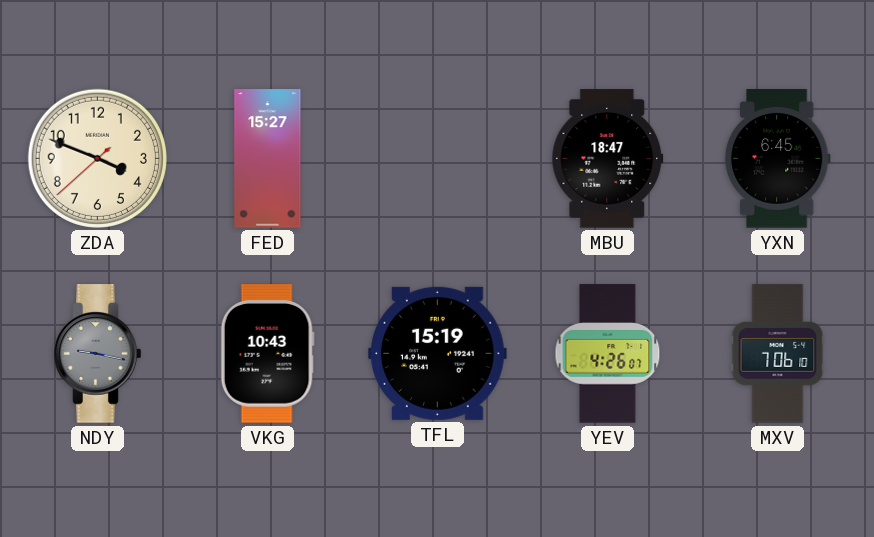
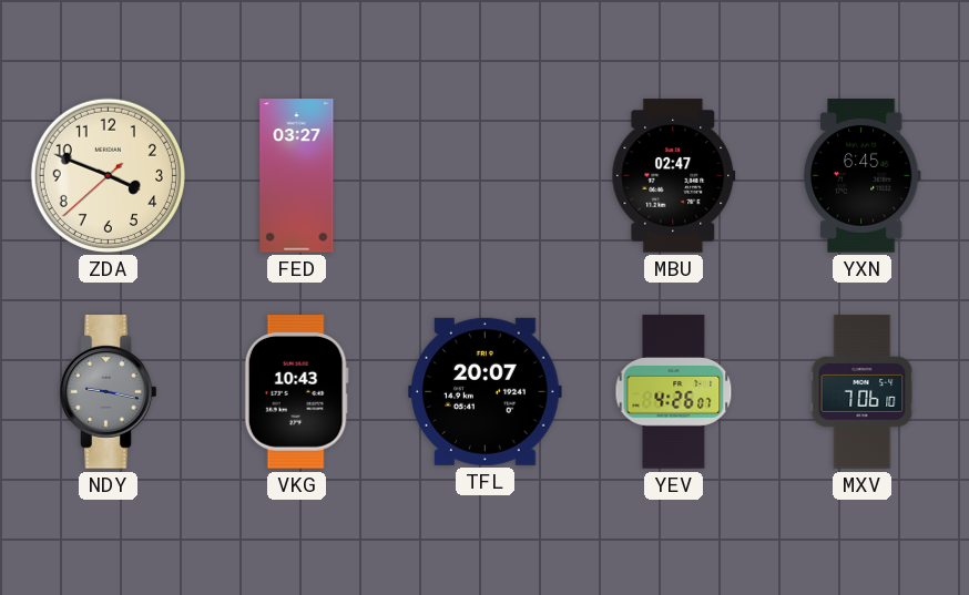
FED: 15:27 -> 03:27 (297, 176)
MBU: 18:47 -> 02:47 (674, 176)
TFL: 15:19 -> 20:07 (486, 391)
